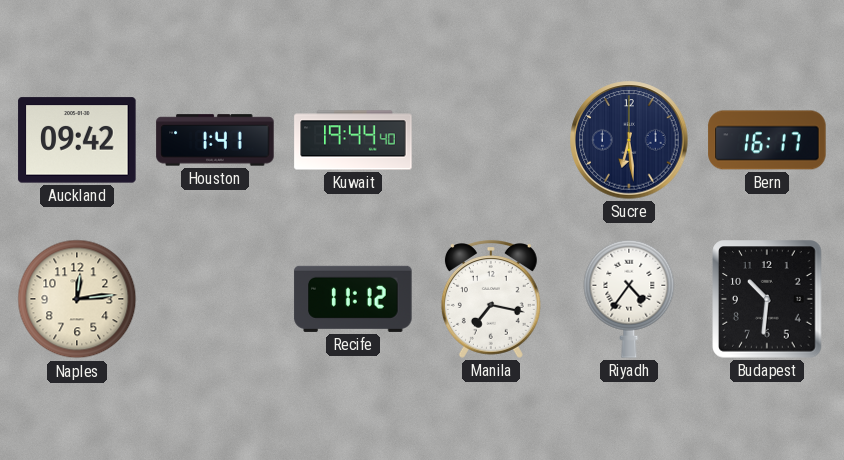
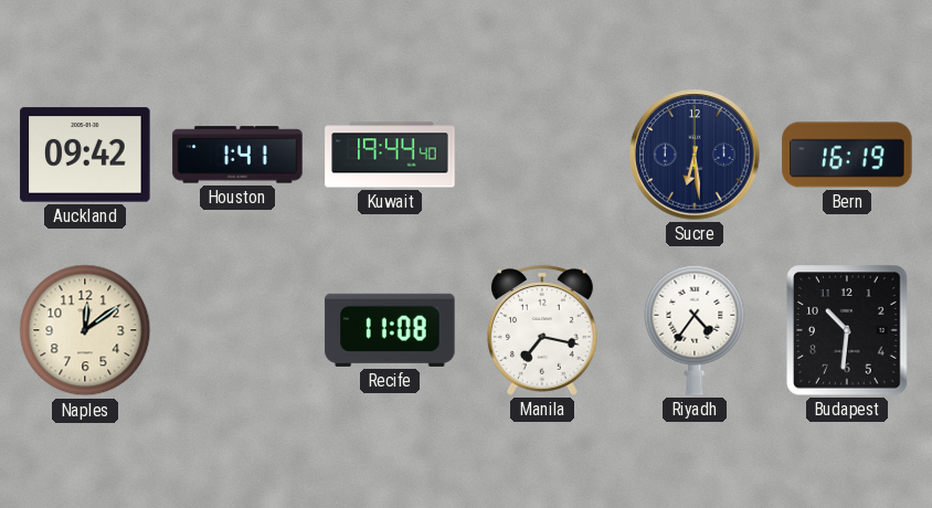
Bern: 16:17 -> 16:19 (847, 155)
Naples: 12:14 -> 12:09 (85, 330)
Recife: 11:12 -> 11:08 (390, 330)
